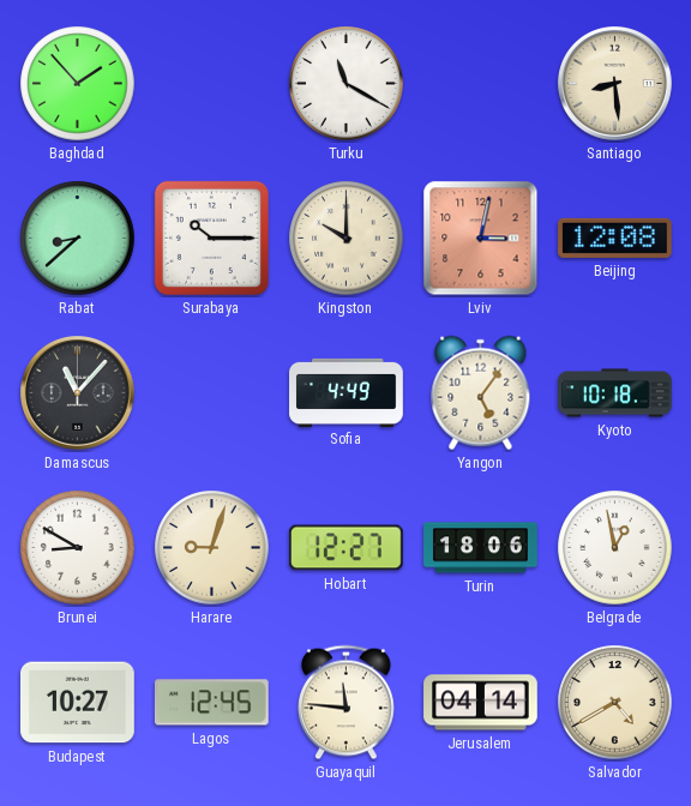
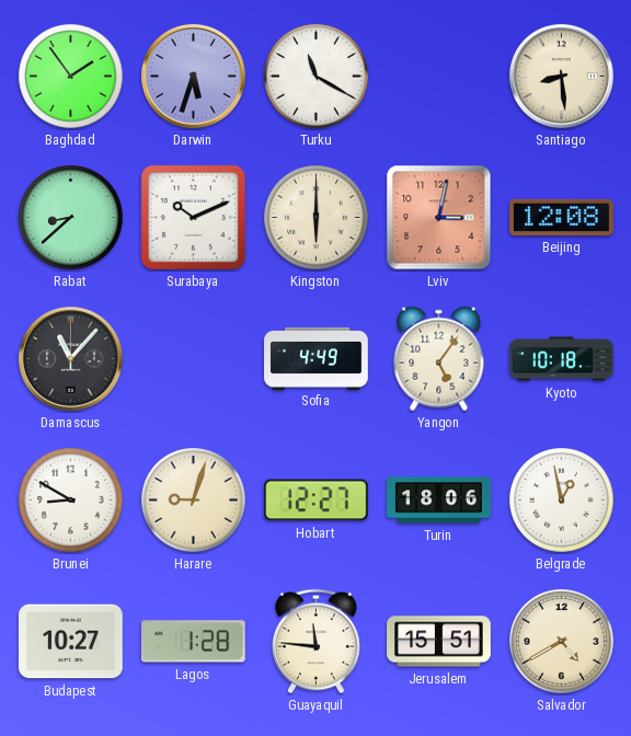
Baghdad: 1:53 -> 1:54 (71, 77)
Darwin: none -> 5:33 (194, 77)
Surabaya: 10:15 -> 10:11 (193, 217)
Kingston: 10:00 -> 6:00 (317, 218)
Lagos: 12:45 -> 1:28 (193, 642)
Jerusalem: 04:14 -> 15:51 (439, 642)
